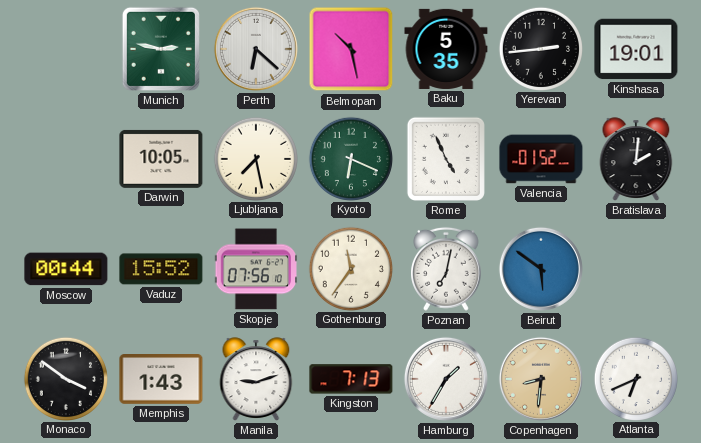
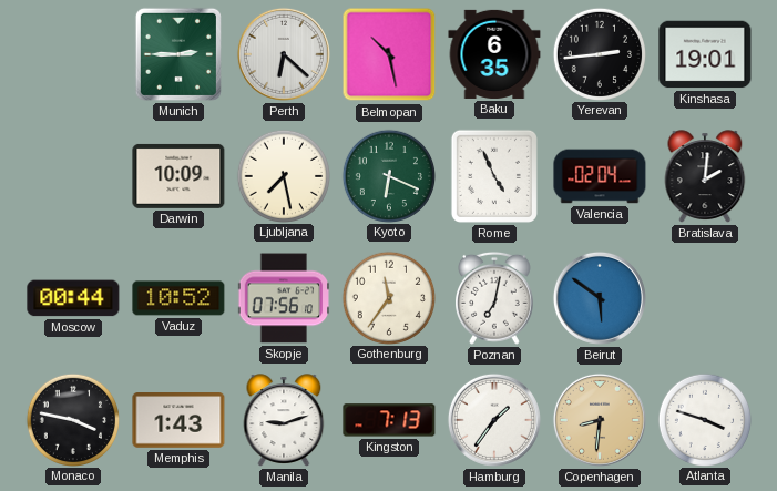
Munich: 2:47 -> 2:45 (178, 54)
Baku: 5:35 -> 6:35 (494, 54)
Darwin: 10:05 -> 10:09 (178, 176)
Valencia: 01:52 -> 02:04 (600, 176)
Vaduz: 15:52 -> 10:52 (178, 298)
Monaco: 3:51 -> 3:47 (72, 419)
Hamburg: 1:35 -> 1:36 (494, 420)
Atlanta: 6:41 -> 3:48 (704, 419)
